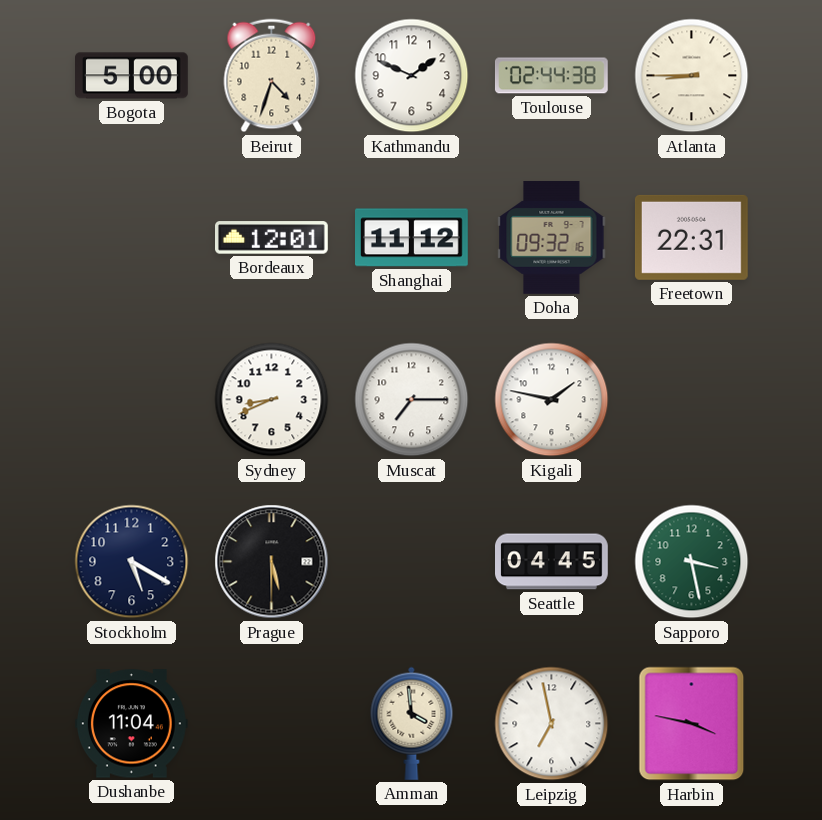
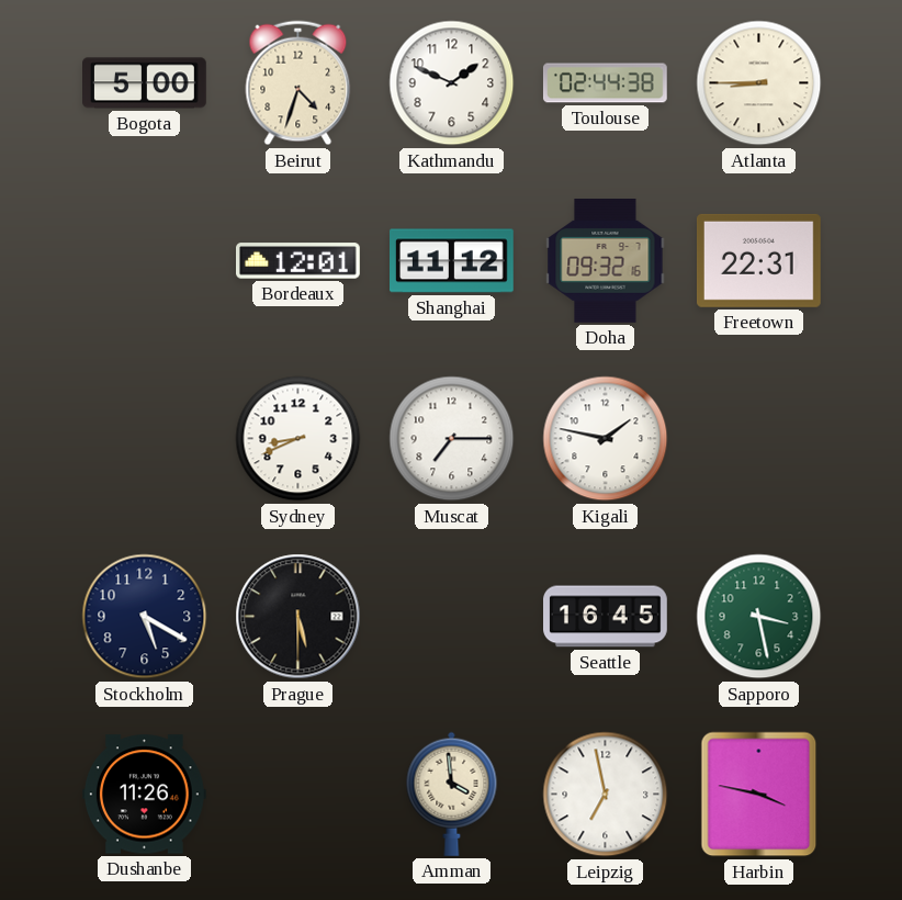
Seattle: 04:45 -> 16:45 (606, 617)
Dushanbe: 11:04 -> 11:26 (144, 795)
